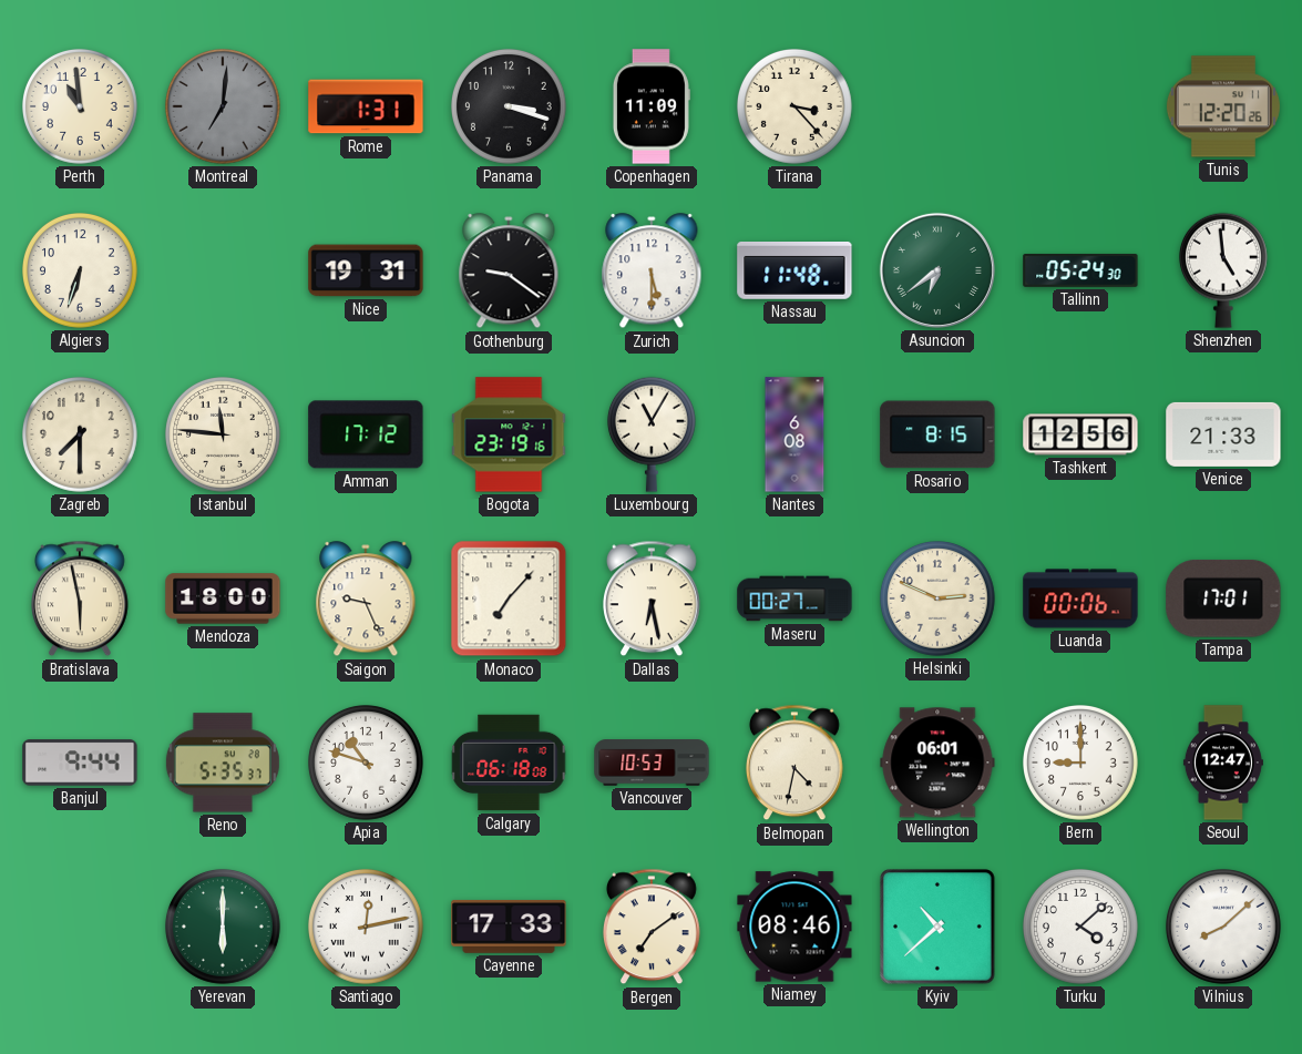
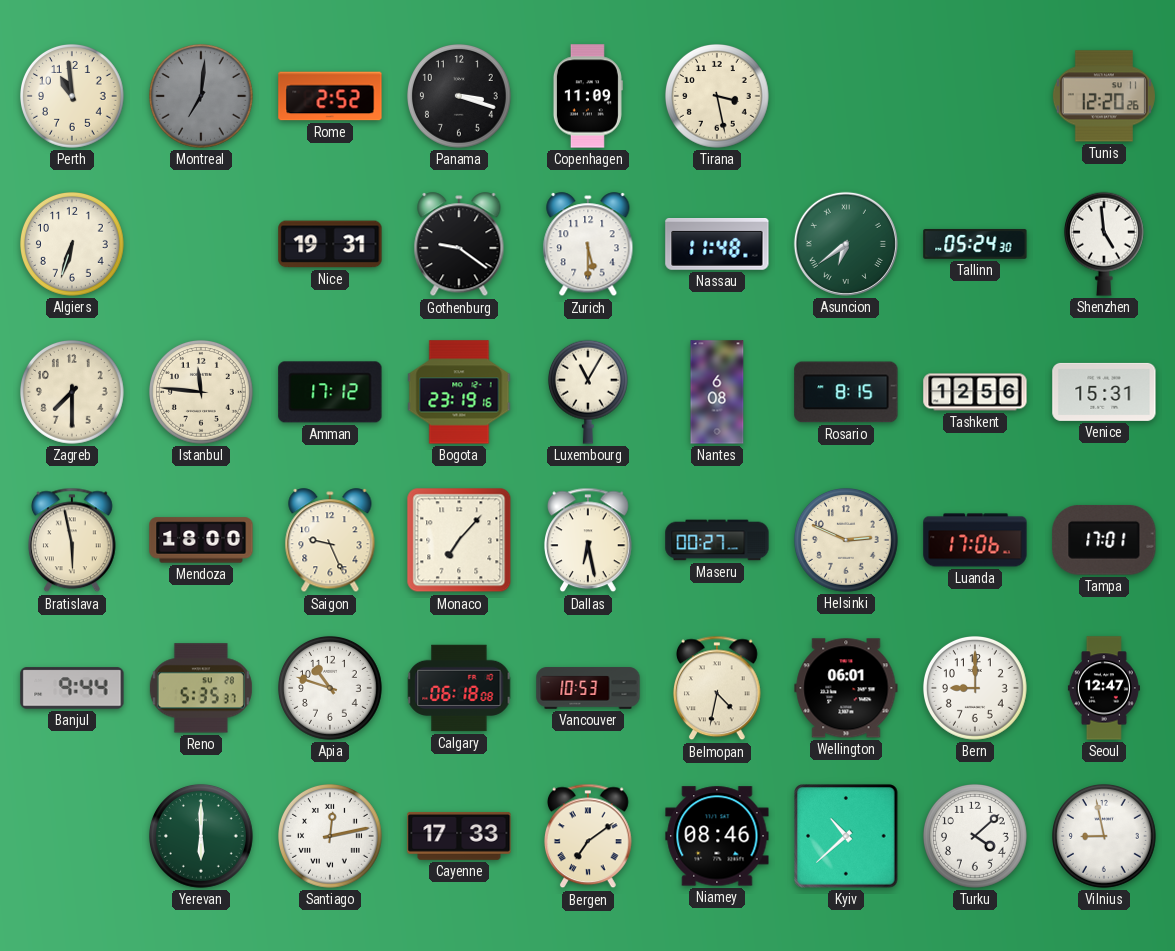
Rome: 1:31 -> 2:52 (330, 96)
Tirana: 3:23 -> 3:28 (718, 97)
Venice: 21:33 -> 15:31 (1104, 392)
Luanda: 00:06 -> 17:06 (975, 540)
Vilnius: 8:08 -> 8:58 (1105, 837)
